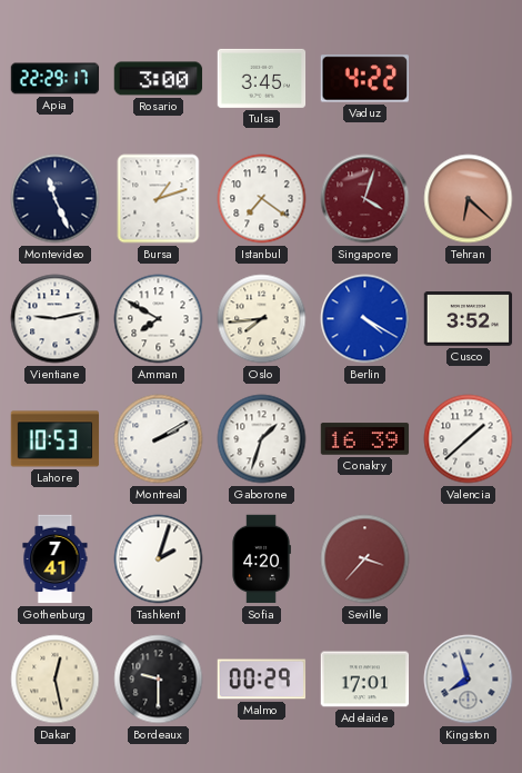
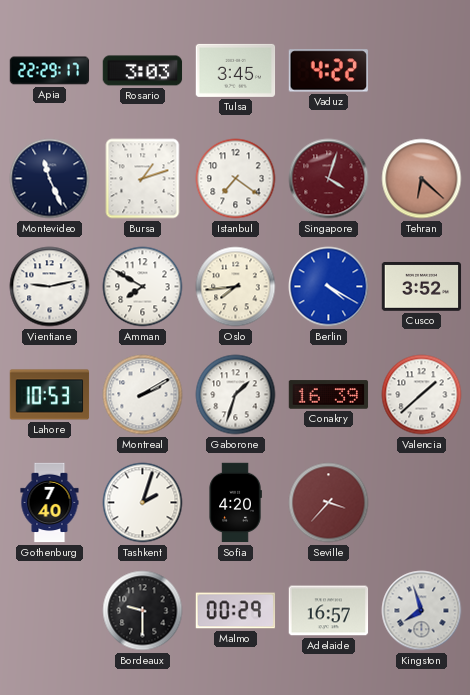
Rosario: 3:00 -> 3:03 (143, 71)
Gothenburg: 7:41 -> 7:40 (50, 503)
Dakar: 12:28 -> none (56, 680)
Adelaide: 17:01 -> 16:57 (329, 611)
